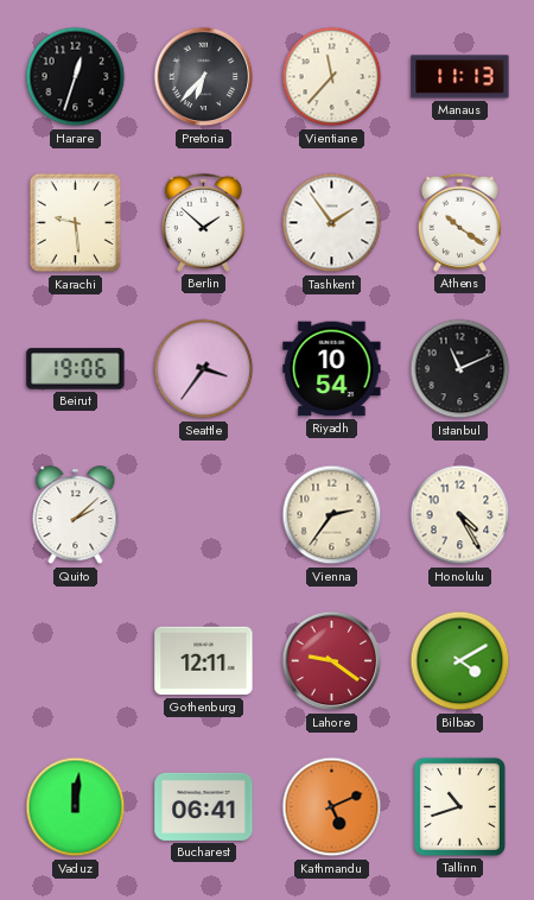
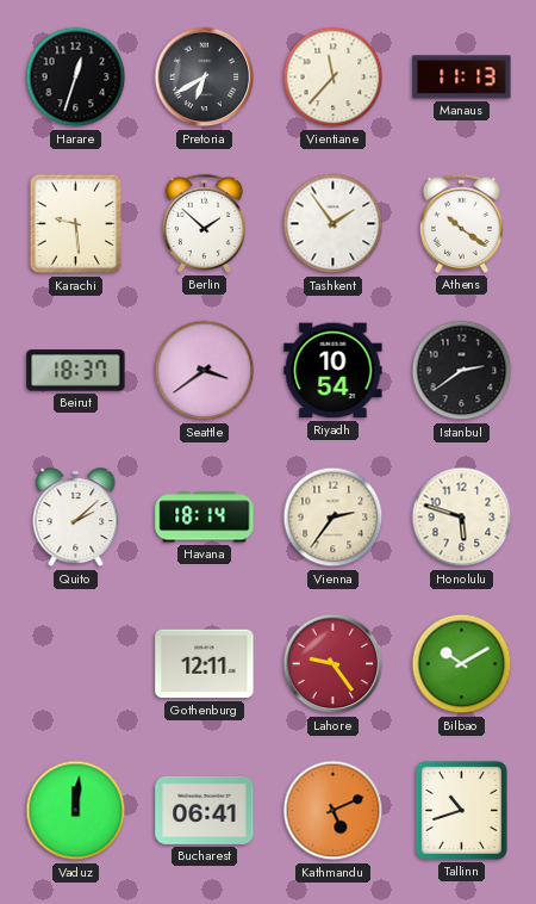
Pretoria: 6:37 -> 6:40 (205, 78)
Beirut: 19:06 -> 18:37 (76, 371)
Seattle: 3:36 -> 3:39 (205, 371)
Istanbul: 11:11 -> 2:39 (462, 371)
Havana: none -> 18:14 (205, 518)
Honolulu: 4:25 -> 5:48 (462, 518)
Lahore: 9:21 -> 9:24 (334, 664)
Bilbao: 4:10 -> 10:10 (462, 664)
